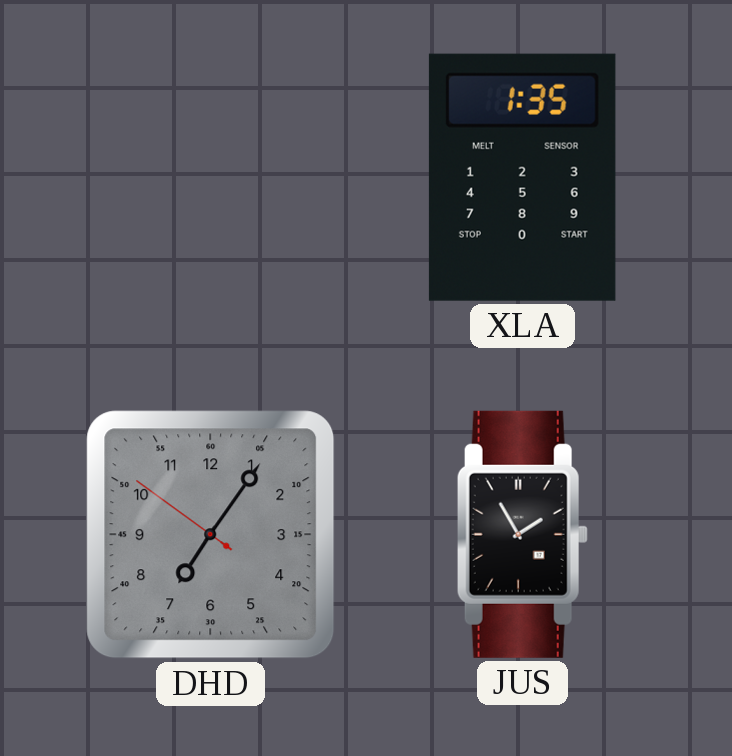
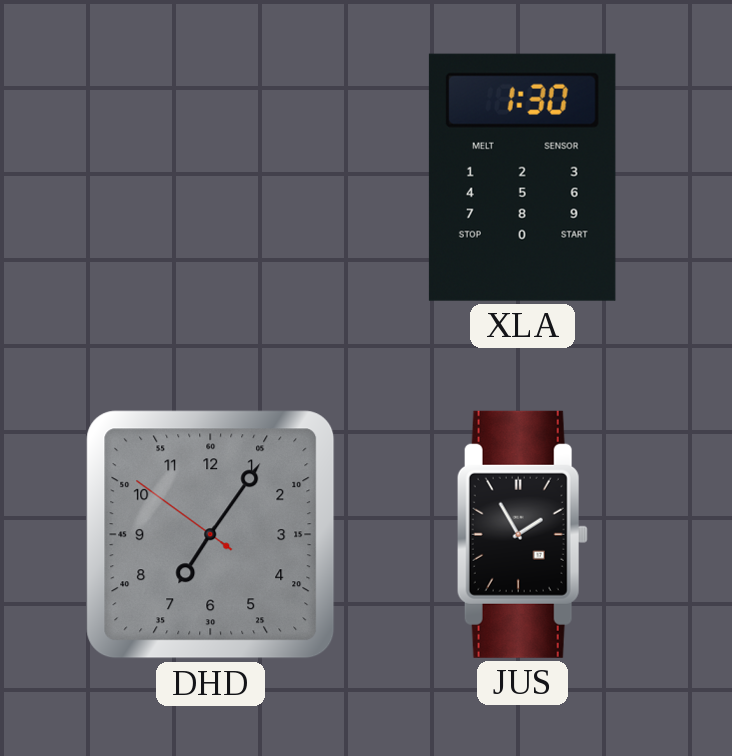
XLA: 1:35 -> 1:30 (522, 177)
